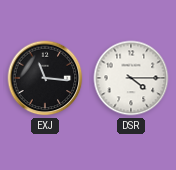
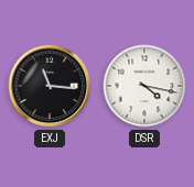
DSR: 4:15 -> 4:17 (144, 86)
